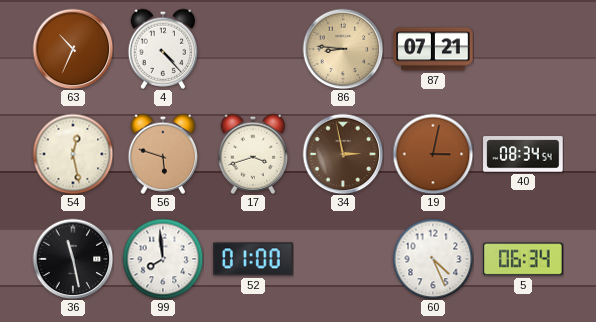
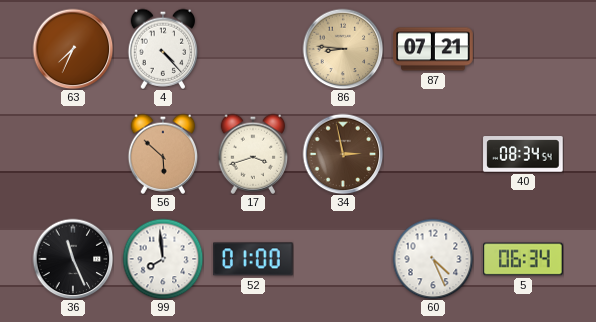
63: 10:34 -> 7:34 (73, 49)
54: 12:28 -> none (73, 154)
56: 5:48 -> 5:52 (163, 154)
19: 3:02 -> none (433, 154)
36: 11:28 -> 11:26 (73, 259)
